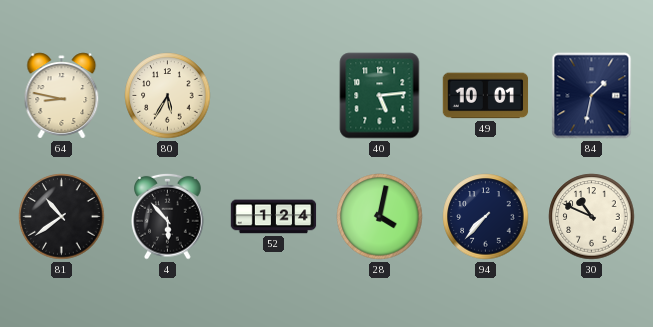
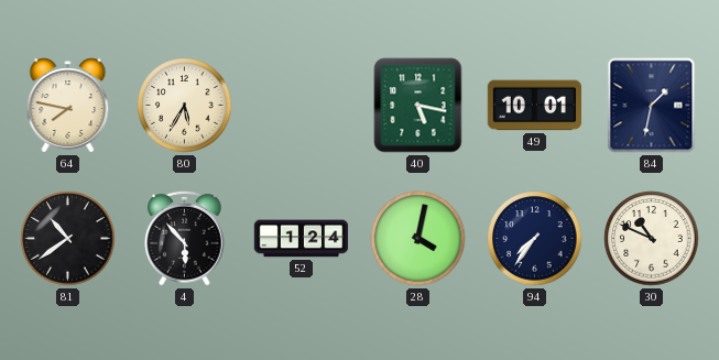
64: 8:47 -> 7:47 (68, 106)
40: 5:14 -> 5:17 (418, 106)
94: 7:37 -> 7:36 (535, 239)
